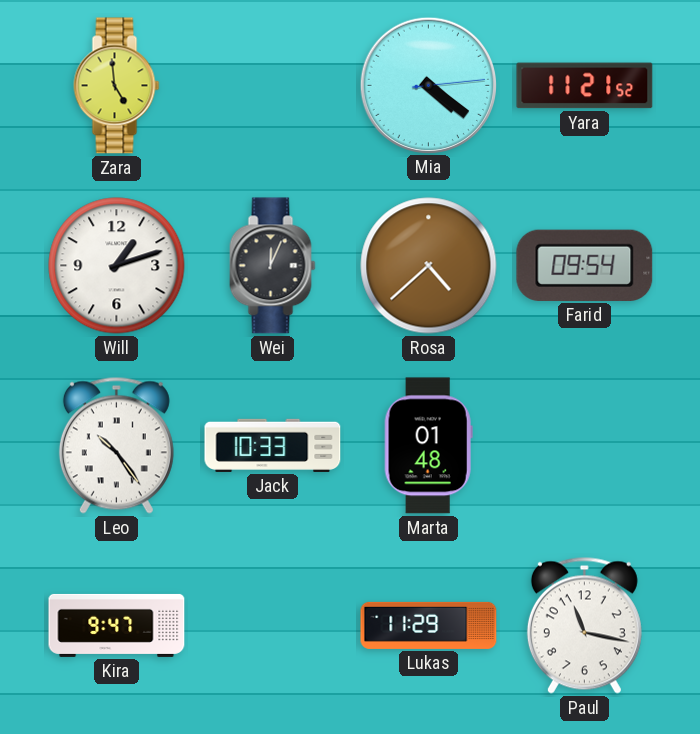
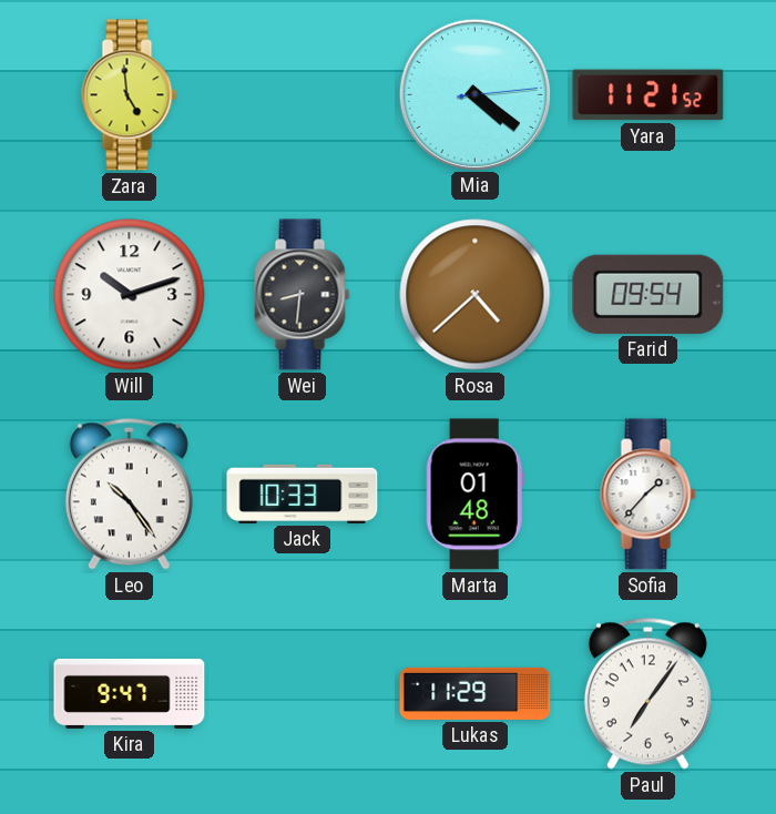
Will: 1:12 -> 10:12 (130, 295)
Wei: 12:04 -> 8:31 (303, 295)
Sofia: none -> 1:37 (649, 495)
Paul: 11:17 -> 7:06 (647, 693)
